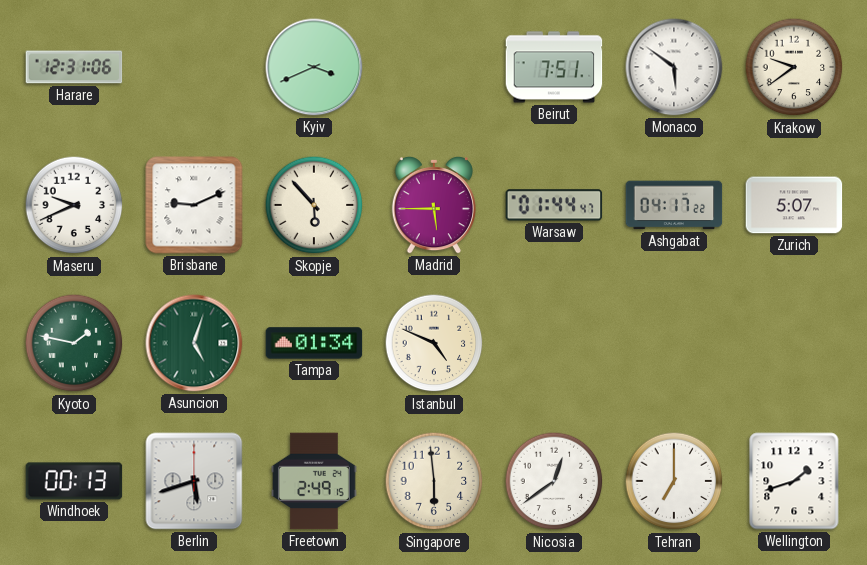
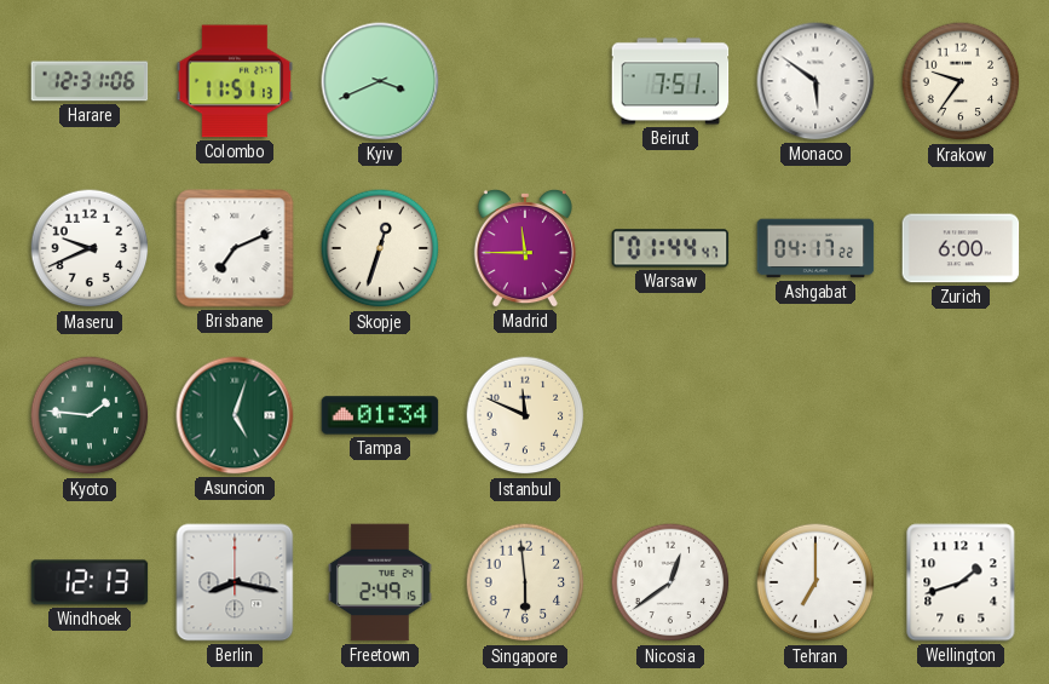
Colombo: none -> 11:51 (235, 81)
Krakow: 9:39 -> 9:36 (961, 81)
Brisbane: 9:11 -> 7:11 (235, 248)
Skopje: 5:53 -> 12:33 (380, 248)
Madrid: 5:45 -> 11:45 (525, 248)
Zurich: 5:07 -> 6:00 (961, 248)
Kyoto: 1:47 -> 1:46 (90, 415)
Istanbul: 4:49 -> 11:49 (525, 415)
Windhoek: 00:13 -> 12:13 (90, 582)
Berlin: 5:42 -> 8:17 (235, 582)
